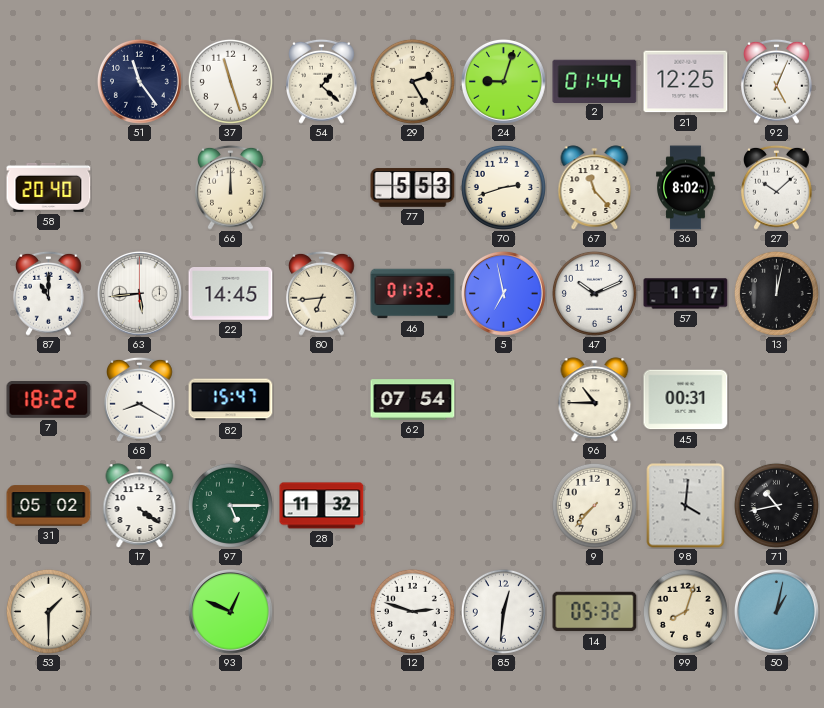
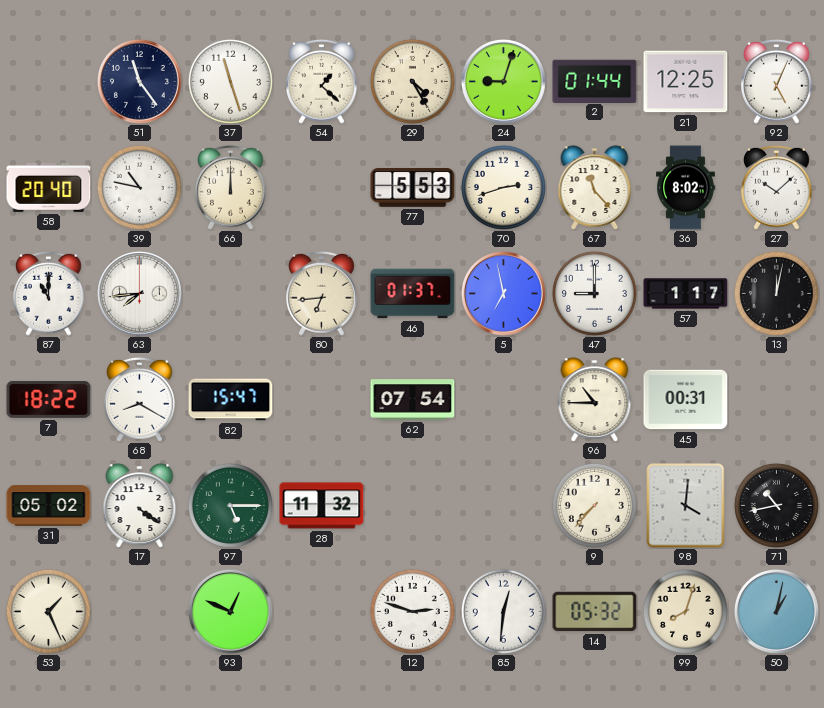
29: 2:25 -> 4:25 (412, 81)
39: none -> 10:47 (139, 187)
63: 5:44 -> 7:44 (139, 293)
22: 14:45 -> none (231, 294)
46: 01:32 -> 01:37 (413, 294)
47: 10:11 -> 9:00 (594, 293)
53: 1:30 -> 1:26 (48, 611)
